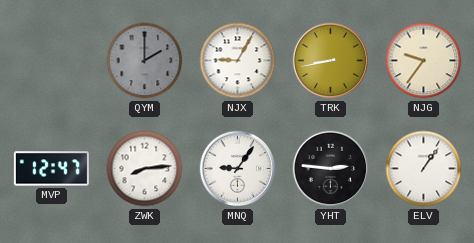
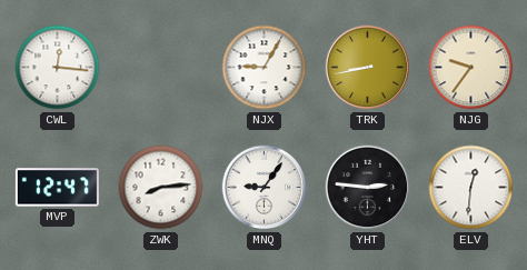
CWL: none -> 12:16 (58, 68)
QYM: 2:00 -> none (145, 61)
ELV: 1:06 -> 12:31 (471, 188)
